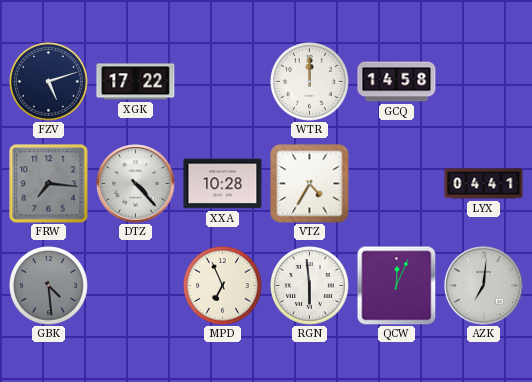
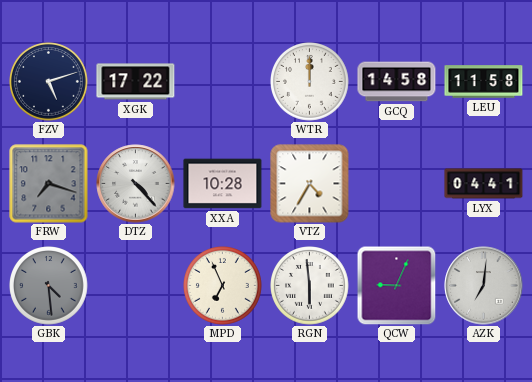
LEU: none -> 11:58 (484, 82)
FRW: 7:16 -> 7:18 (49, 184)
QCW: 12:04 -> 9:04 (396, 285)
